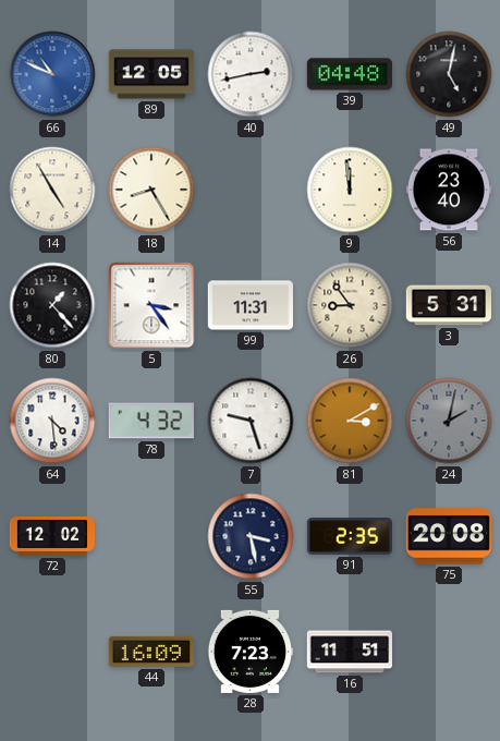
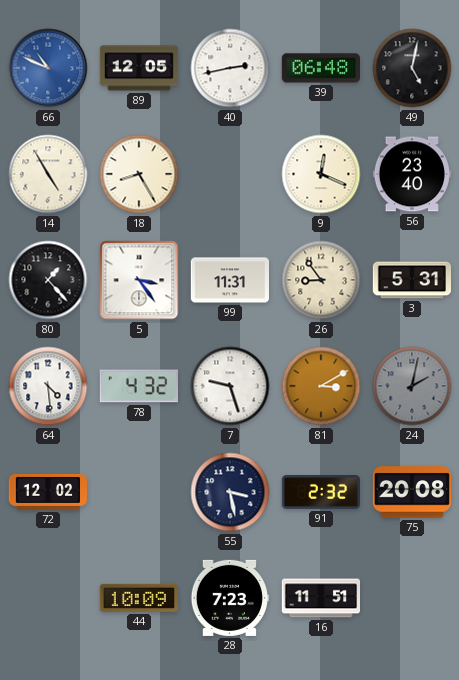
39: 04:48 -> 06:48 (320, 68)
9: 11:59 -> 12:19 (321, 174)
91: 2:35 -> 2:32 (321, 493)
44: 16:09 -> 10:09 (138, 598)
